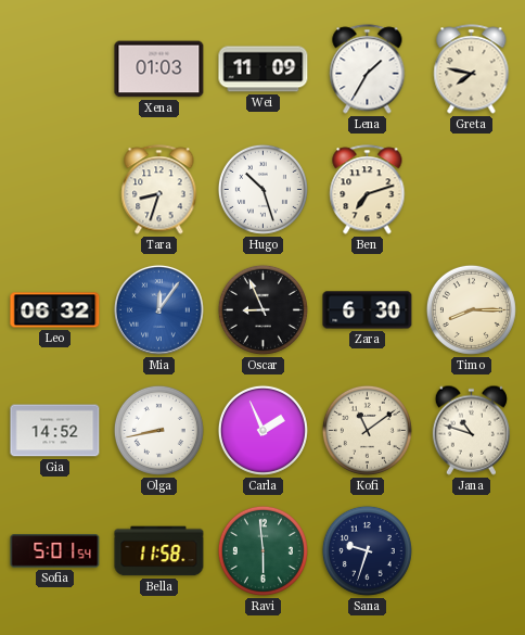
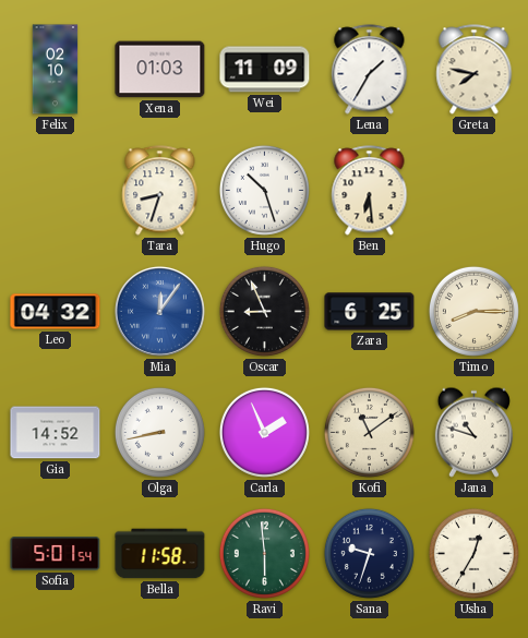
Felix: none -> 02:10 (56, 70)
Ben: 7:12 -> 6:29 (370, 191)
Leo: 06:32 -> 04:32 (56, 312)
Zara: 6:30 -> 6:25 (370, 312)
Usha: none -> 12:35 (473, 553)
